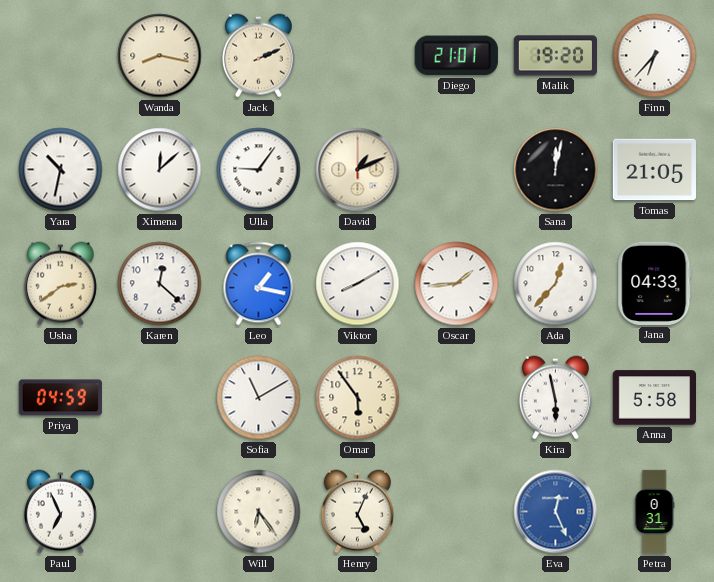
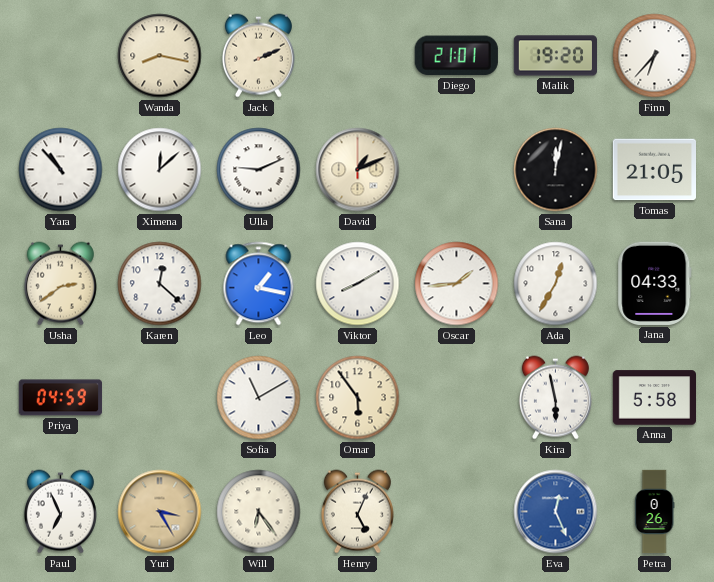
Yara: 10:32 -> 10:53 (61, 170)
Ulla: 9:06 -> 9:11 (259, 170)
Ada: 12:37 -> 12:35 (556, 284)
Yuri: none -> 3:25 (160, 512)
Petra: 0:31 -> 0:26 (654, 512)
